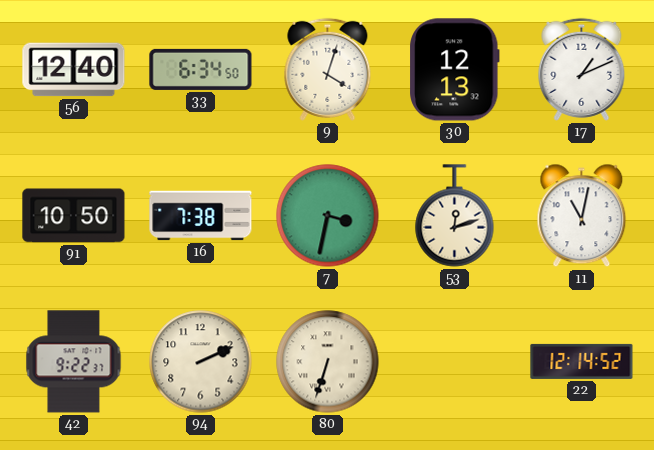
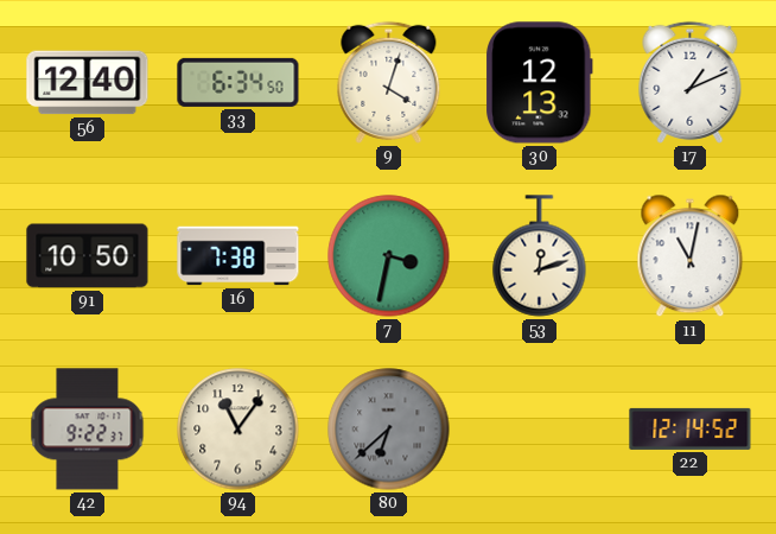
94: 2:11 -> 11:06 (238, 430)
80: 6:33 -> 6:38 (389, 430)
80 dial: cream -> grey (389, 430)
